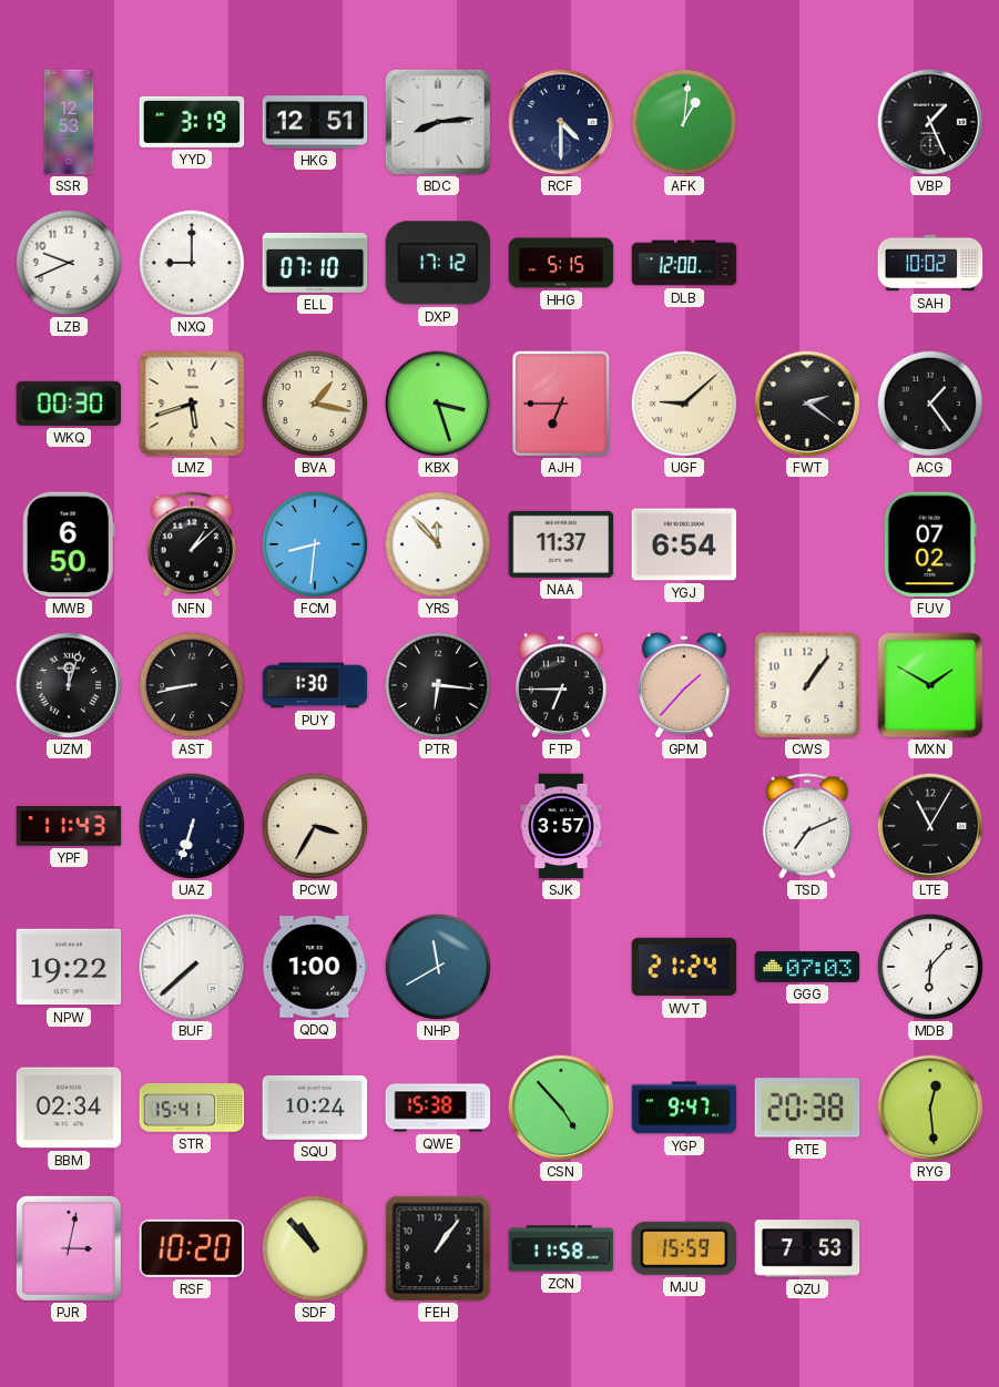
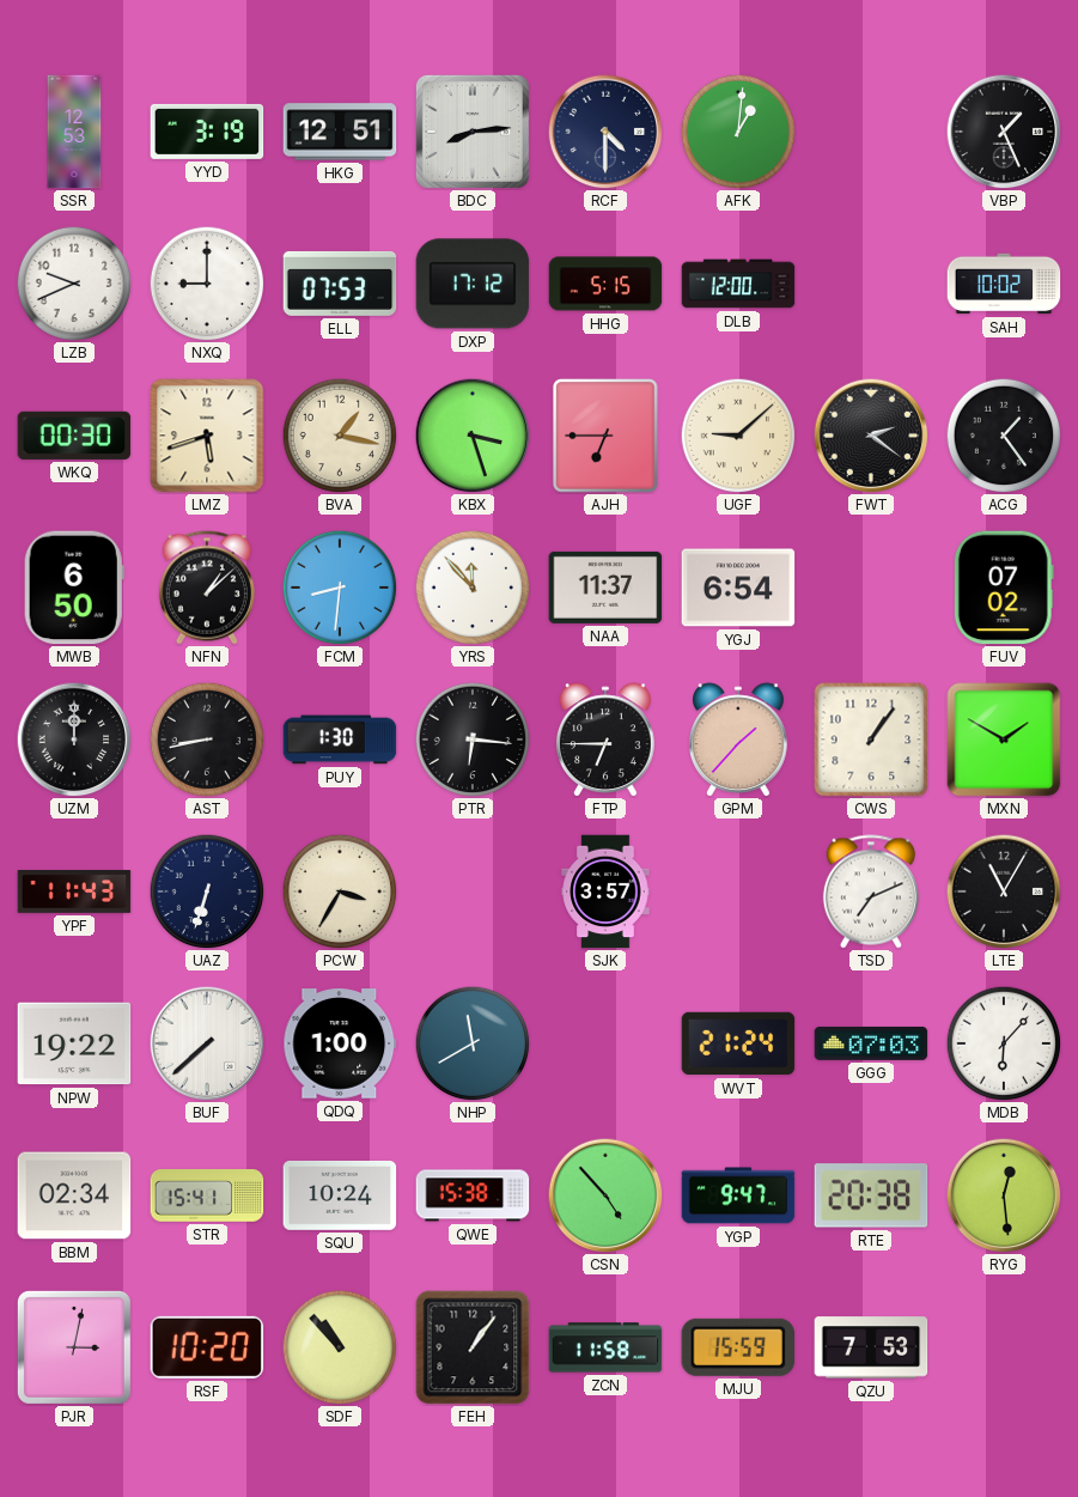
ELL: 07:10 -> 07:53 (340, 284)
UZM: 12:03 -> 12:00 (74, 740)
